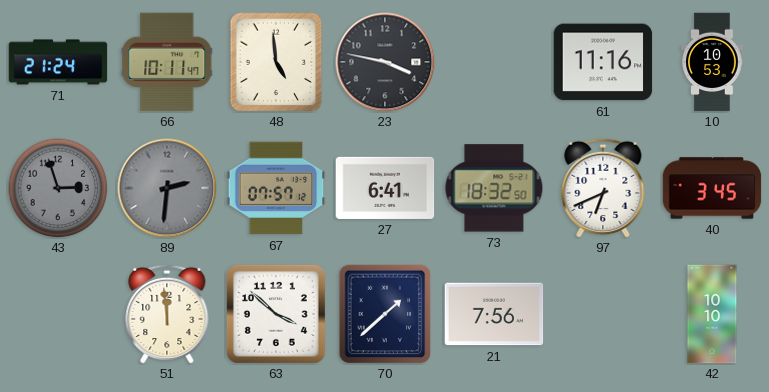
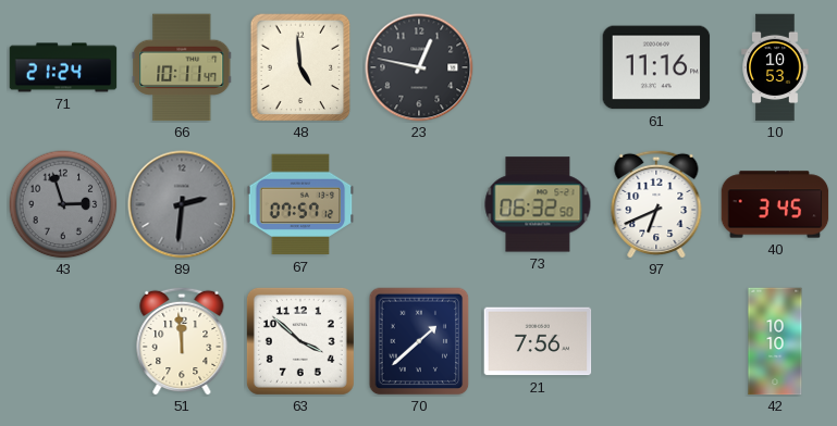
23: 3:47 -> 12:47 (419, 67)
27: 6:41 -> none (385, 188)
73: 18:32 -> 06:32 (538, 204)
